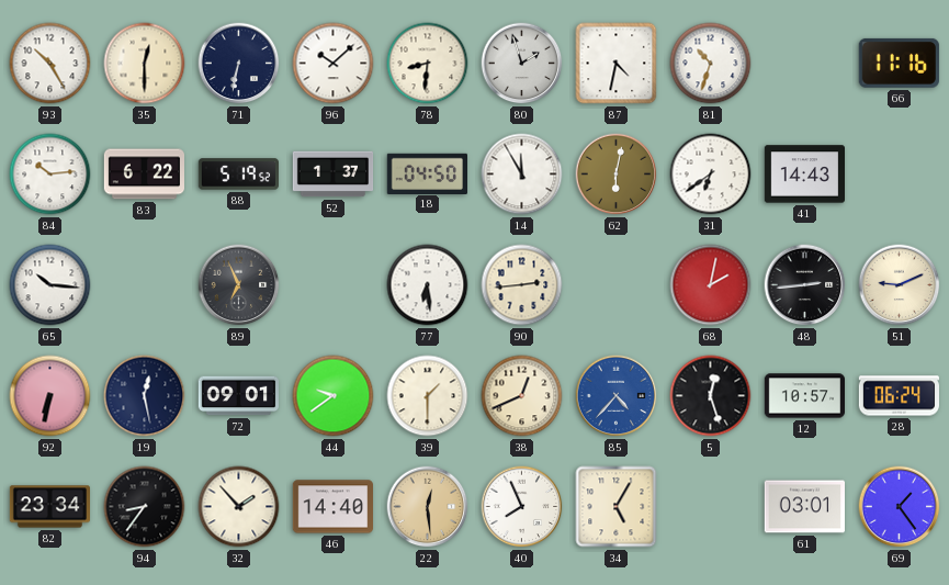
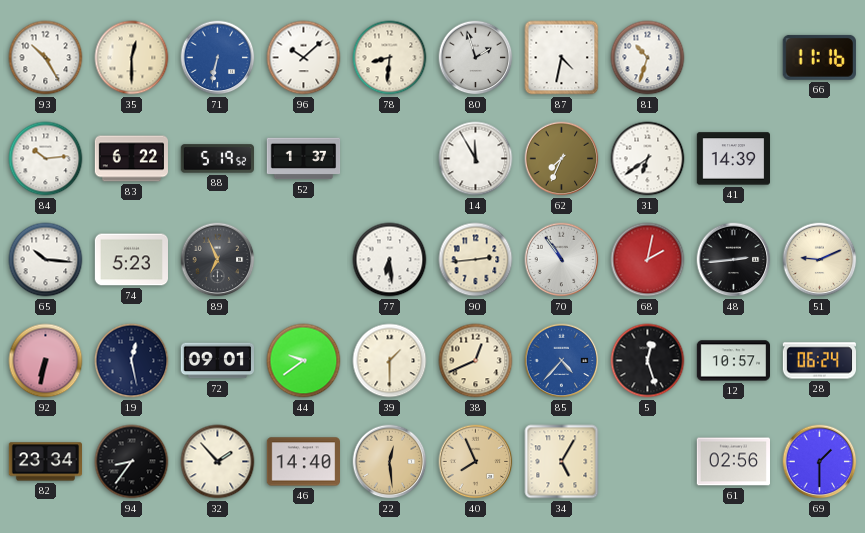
71 dial: navy -> blue (218, 58)
18: 04:50 -> none (427, 173)
62: 6:02 -> 7:34 (562, 159)
41: 14:43 -> 14:39 (733, 159)
74: none -> 5:23 (131, 260)
70: none -> 10:54 (562, 260)
40 dial: white -> champagne (476, 462)
61: 03:01 -> 02:56 (733, 462)
69: 1:24 -> 1:30 (820, 462)
